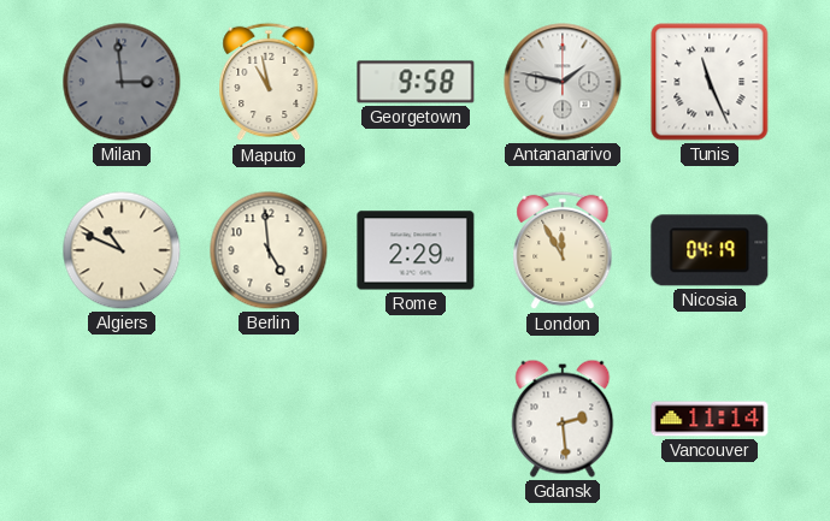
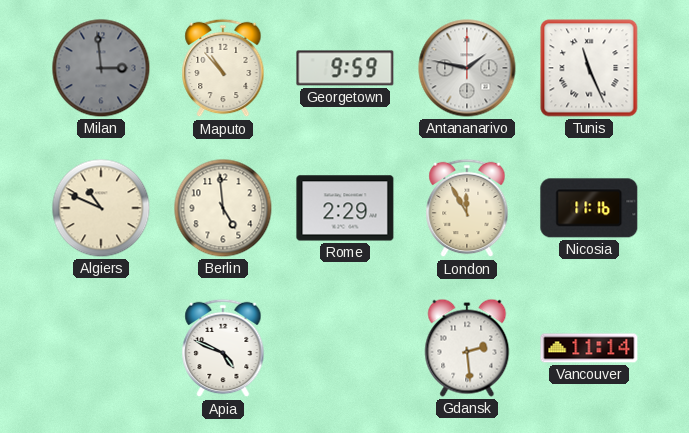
Maputo: 10:58 -> 10:53 (223, 68)
Georgetown: 9:58 -> 9:59 (345, 68)
Nicosia: 04:19 -> 11:16 (589, 208)
Apia: none -> 4:49 (223, 348)
